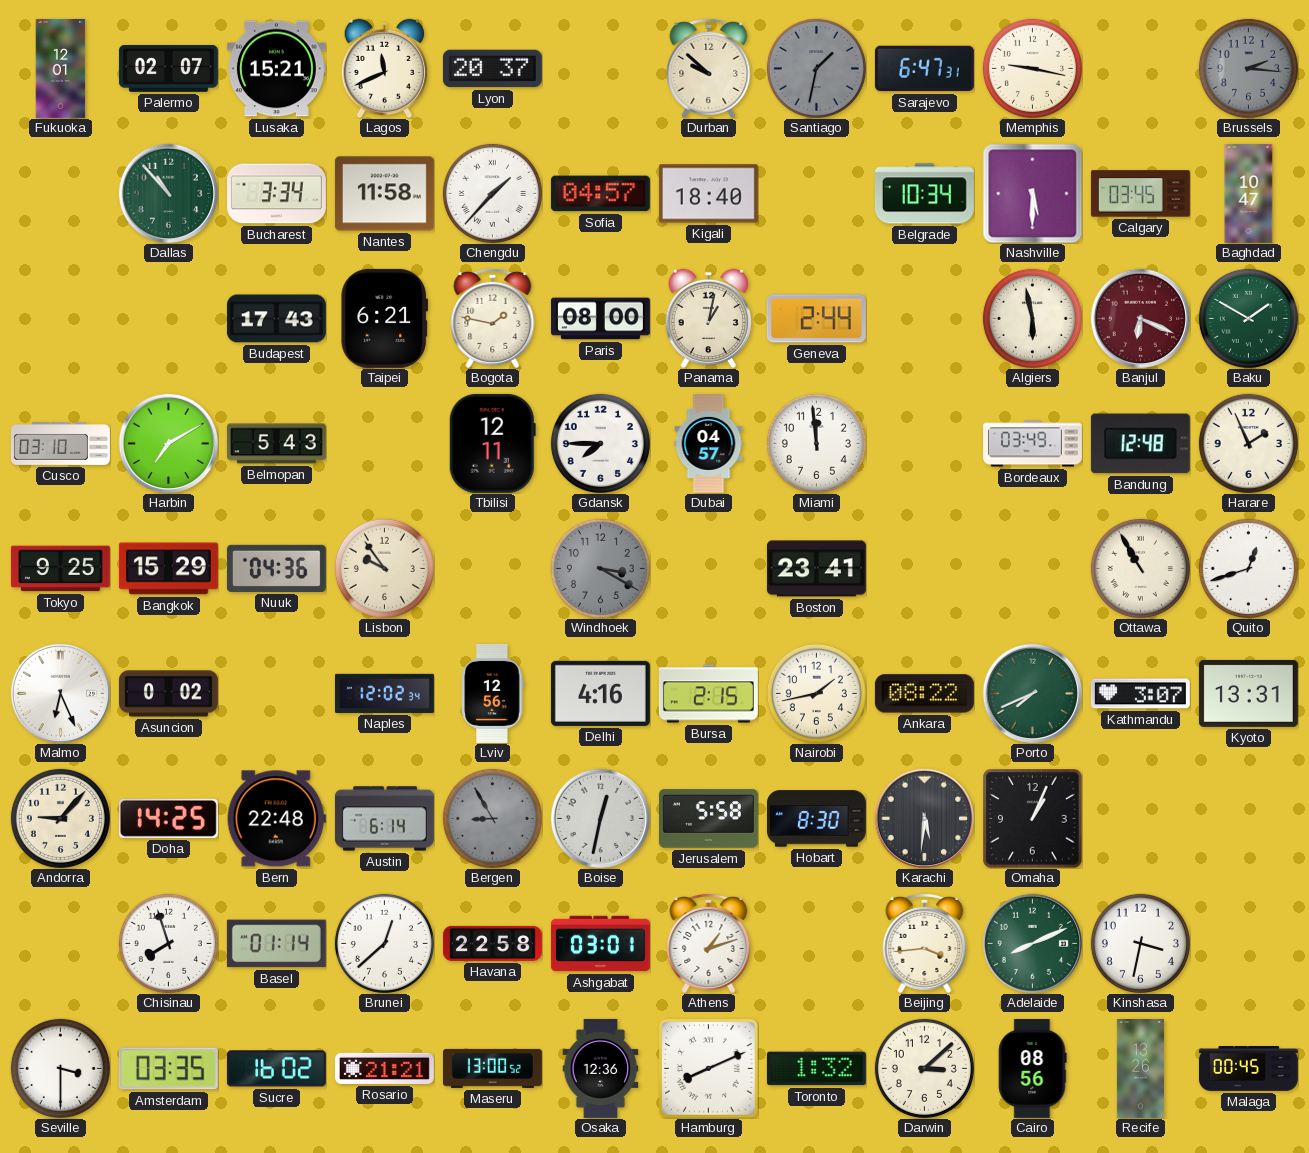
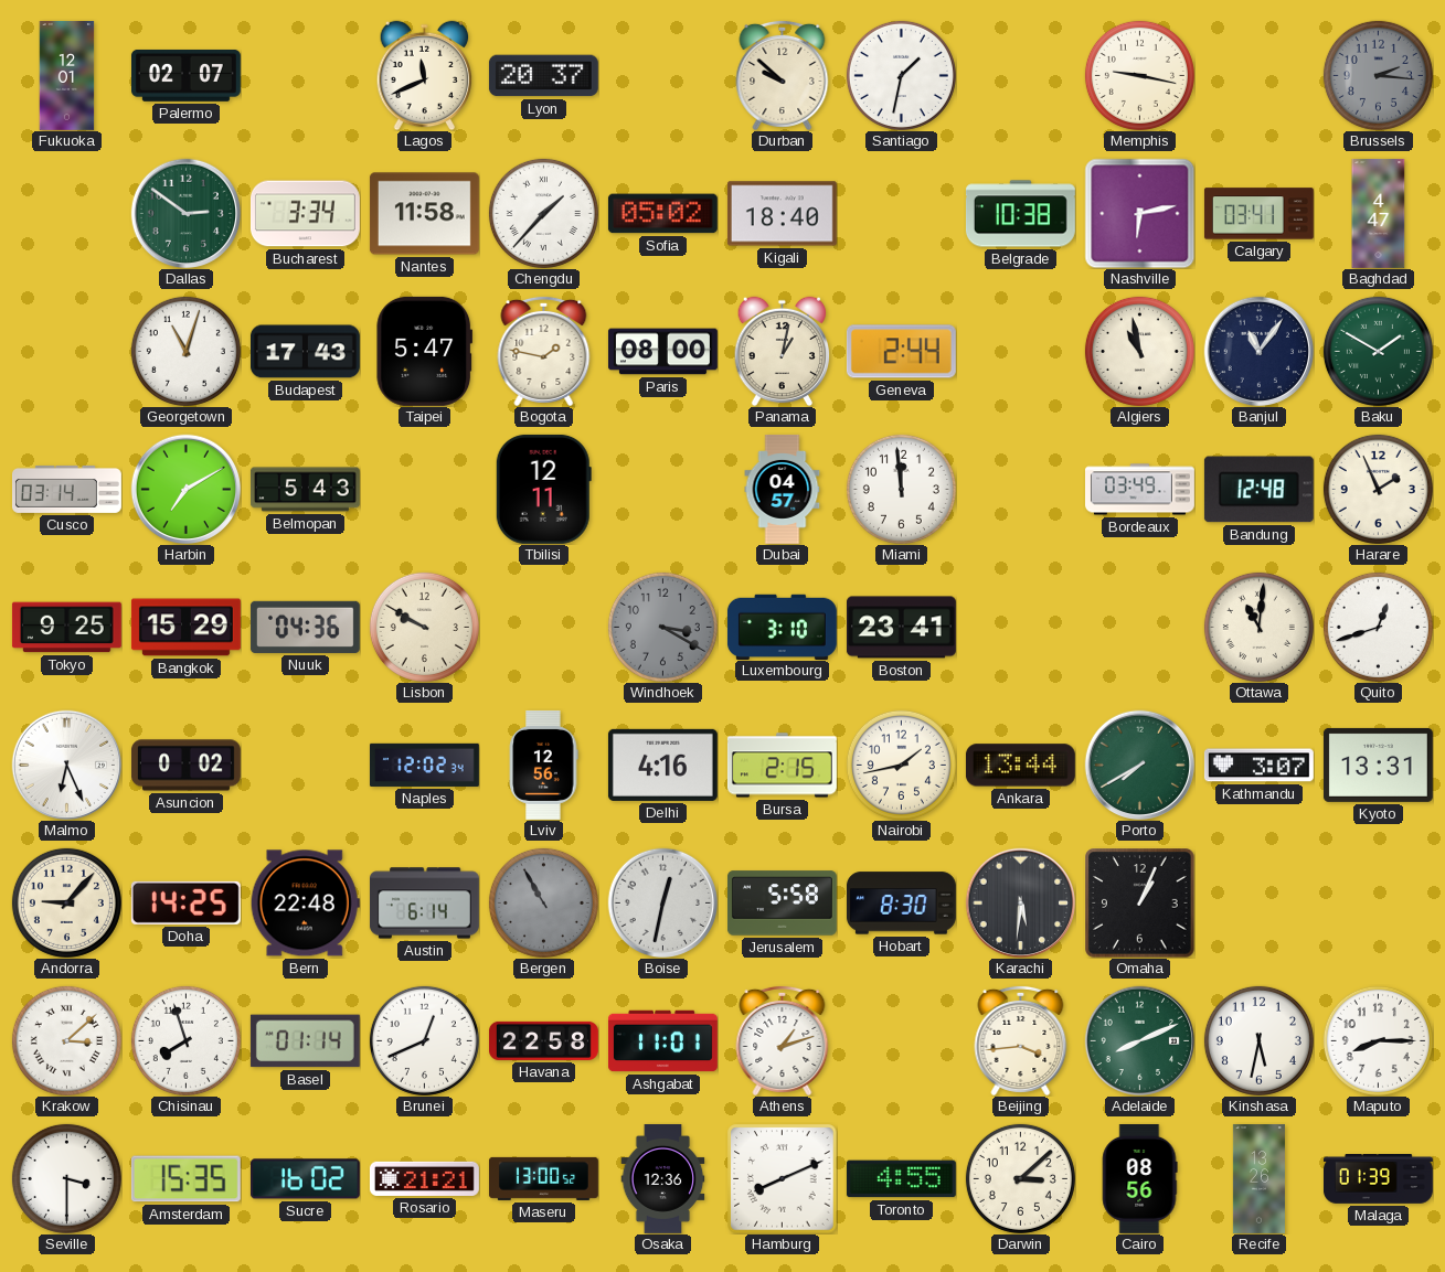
Lusaka: 15:21 -> none (276, 69)
Santiago dial: grey -> white (901, 75)
Sarajevo: 6:47 -> none (924, 69)
Dallas: 10:53 -> 2:51 (185, 213)
Sofia: 04:57 -> 05:02 (662, 214)
Belgrade: 10:34 -> 10:38 (1020, 214)
Nashville: 5:30 -> 6:13 (1139, 213)
Calgary: 03:45 -> 03:41 (1258, 214)
Baghdad: 10:47 -> 4:47 (1379, 213)
Georgetown: none -> 11:03 (185, 351)
Taipei: 6:21 -> 5:47 (425, 351)
Algiers: 5:58 -> 10:58 (1139, 351)
Banjul: 6:19 -> 11:06 (1258, 351)
Banjul dial: burgundy -> navy (1258, 351)
Cusco: 03:10 -> 03:14 (67, 489)
Gdansk: 7:45 -> none (600, 443)
Lisbon: 9:54 -> 9:50 (424, 627)
Luxembourg: none -> 3:10 (782, 627)
Ottawa: 10:55 -> 11:01 (1258, 627)
Ankara: 08:22 -> 13:44 (1020, 766)
Porto: 7:41 -> 7:40 (1139, 765)
Bergen: 8:55 -> 10:55 (543, 902)
Krakow: none -> 3:08 (66, 1040)
Brunei: 12:38 -> 12:41 (424, 1040)
Ashgabat: 03:01 -> 11:01 (662, 1041)
Kinshasa: 3:32 -> 5:32 (1258, 1040)
Maputo: none -> 8:15 (1378, 1040)
Amsterdam: 03:35 -> 15:35 (185, 1179)
Toronto: 1:32 -> 4:55 (901, 1179)
Malaga: 00:45 -> 01:39 (1378, 1179)
